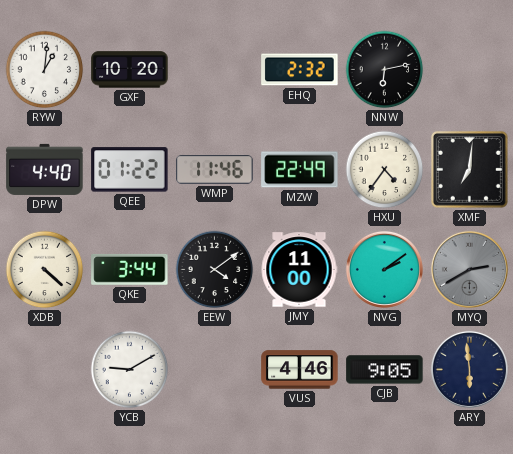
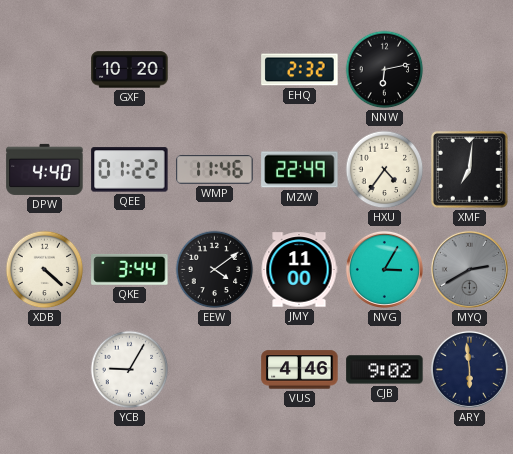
RYW: 1:01 -> none (45, 70)
NVG: 2:09 -> 3:05 (384, 269)
YCB: 9:10 -> 9:05 (130, 370)
CJB: 9:05 -> 9:02 (385, 370)
